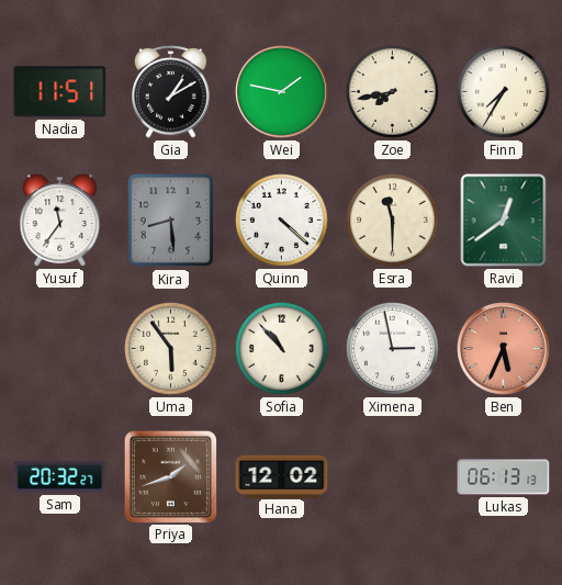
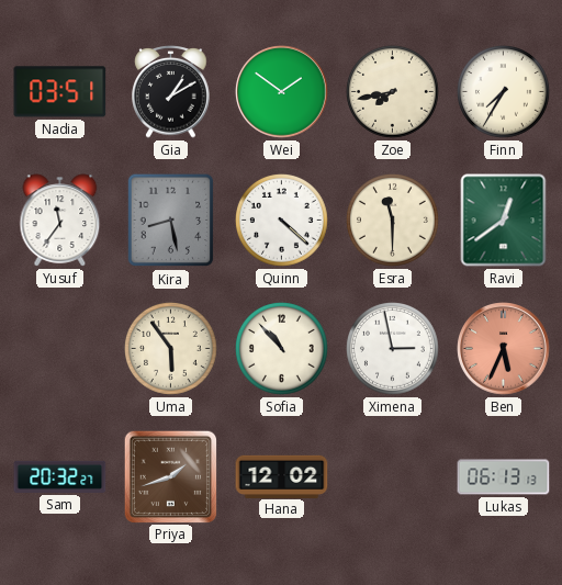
Nadia: 11:51 -> 03:51 (60, 92)
Wei: 1:47 -> 1:51 (282, 92)
Kira: 8:29 -> 8:28 (171, 221)
